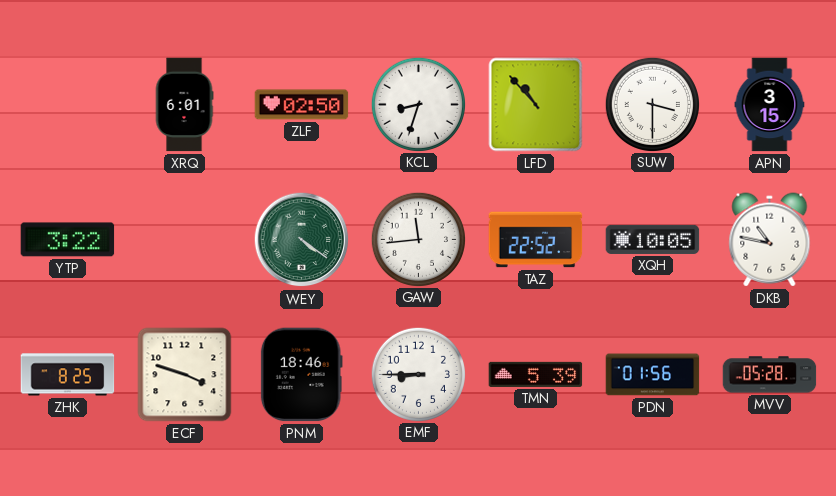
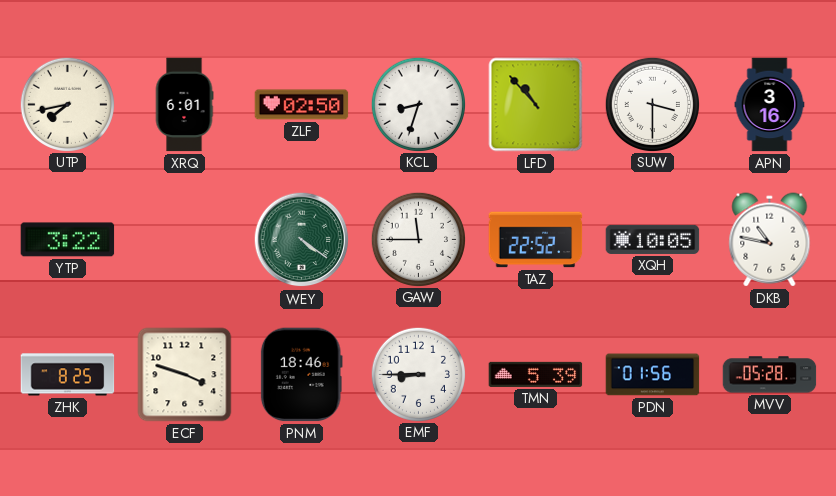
UTP: none -> 7:43 (67, 104)
APN: 3:15 -> 3:16 (770, 105)
GAW: 11:44 -> 11:45 (418, 239)
